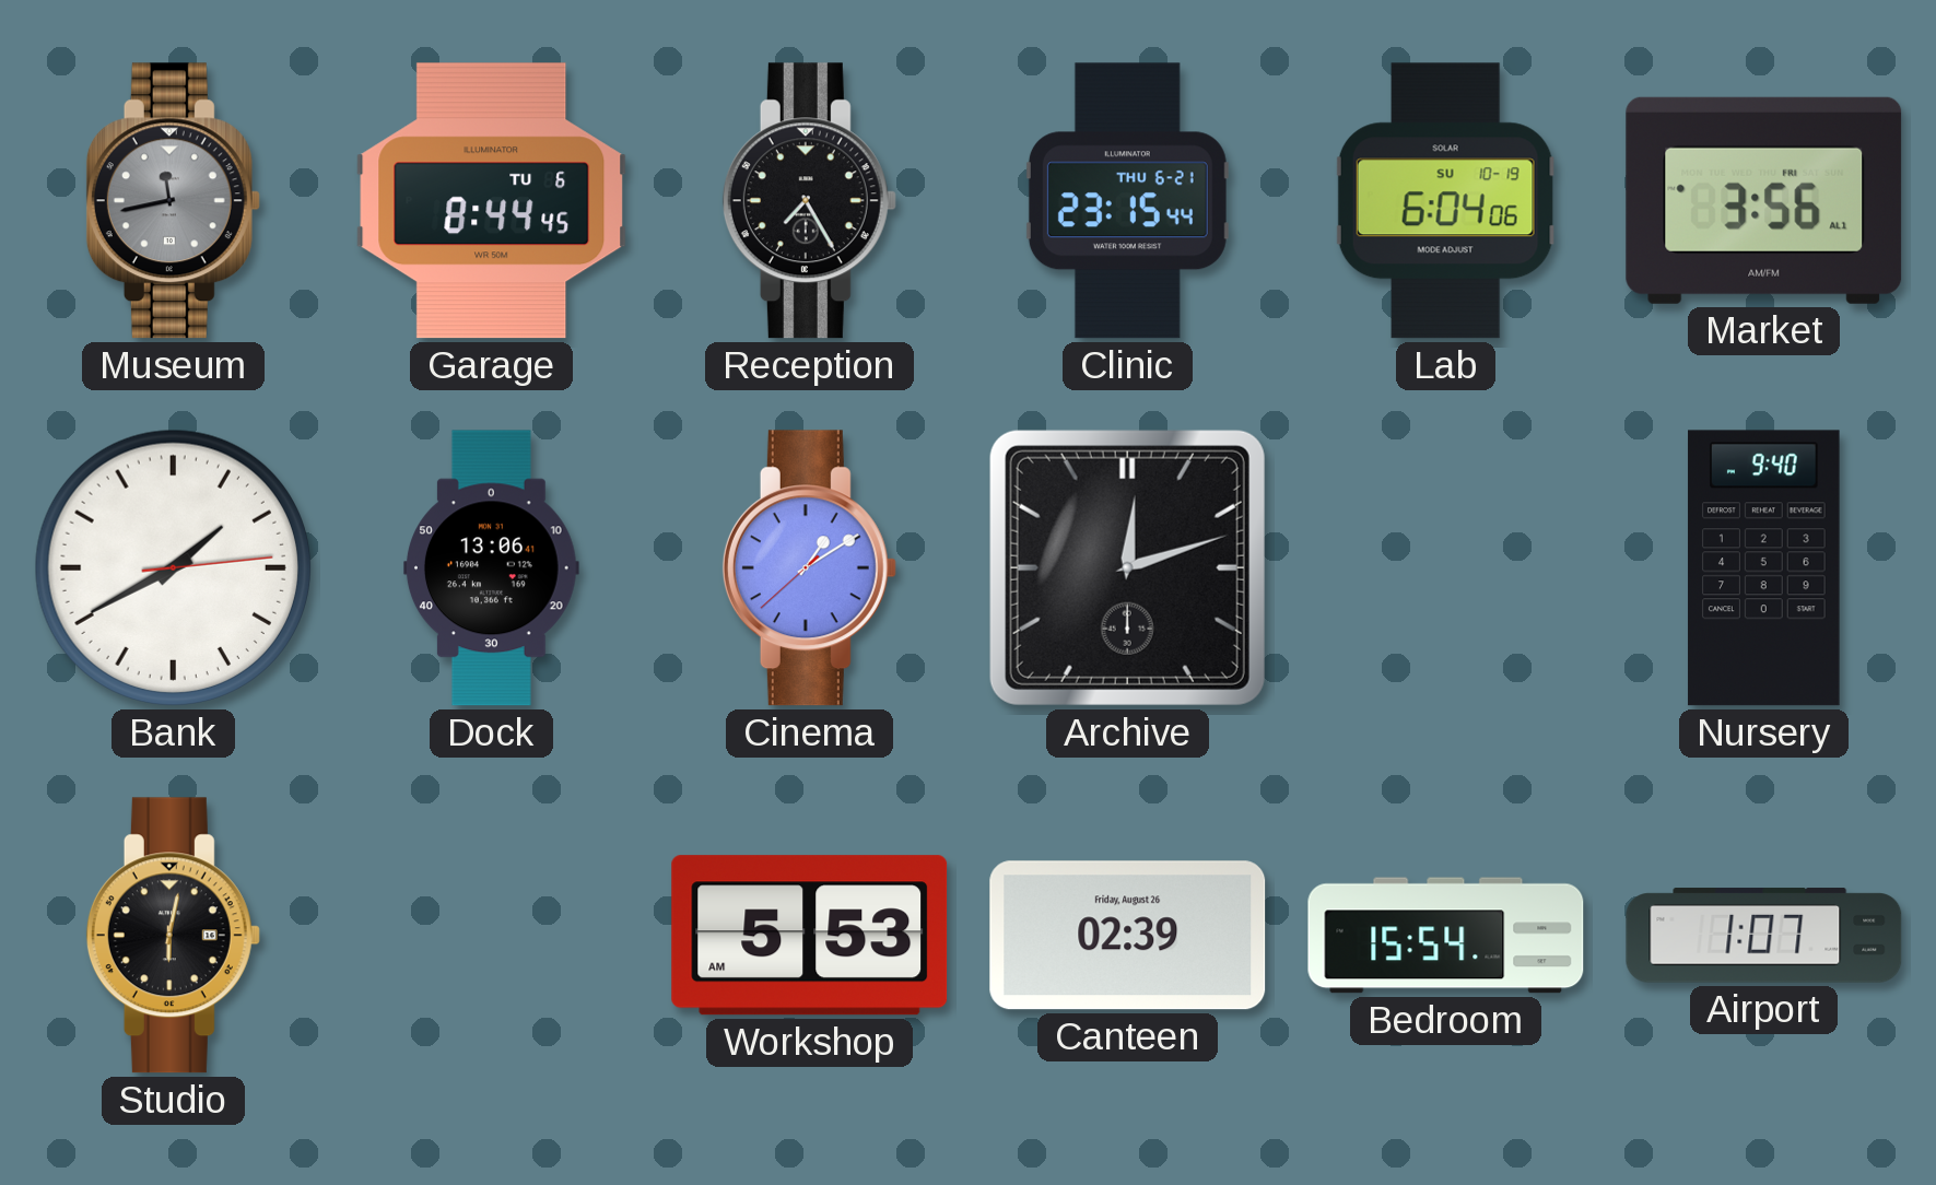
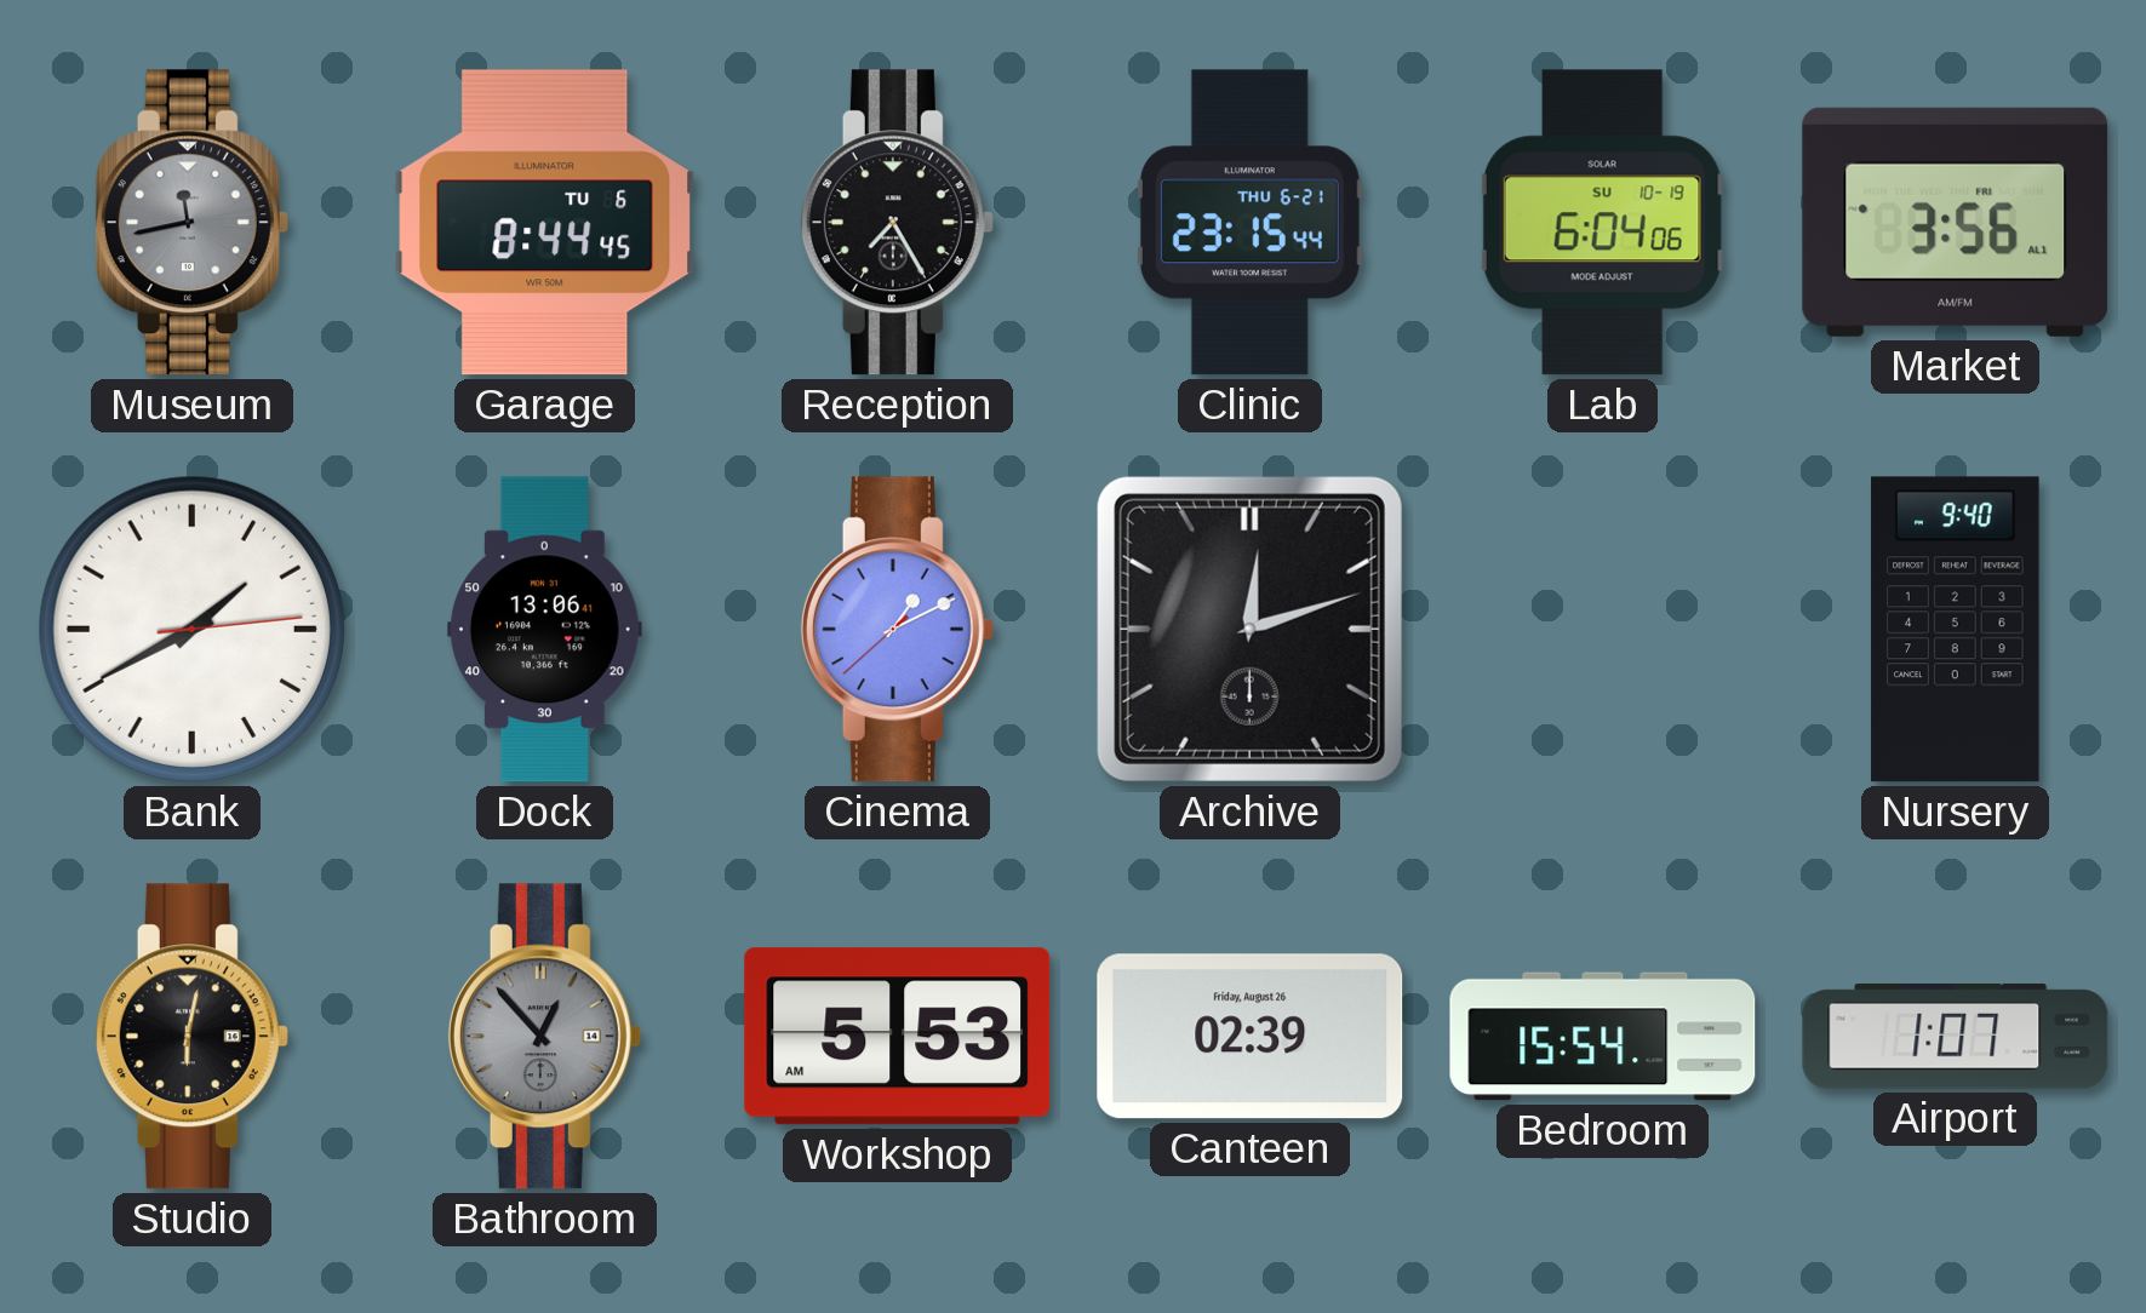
Cinema: 1:09 -> 1:10 (897, 630)
Bathroom: none -> 12:53 (544, 1037)
